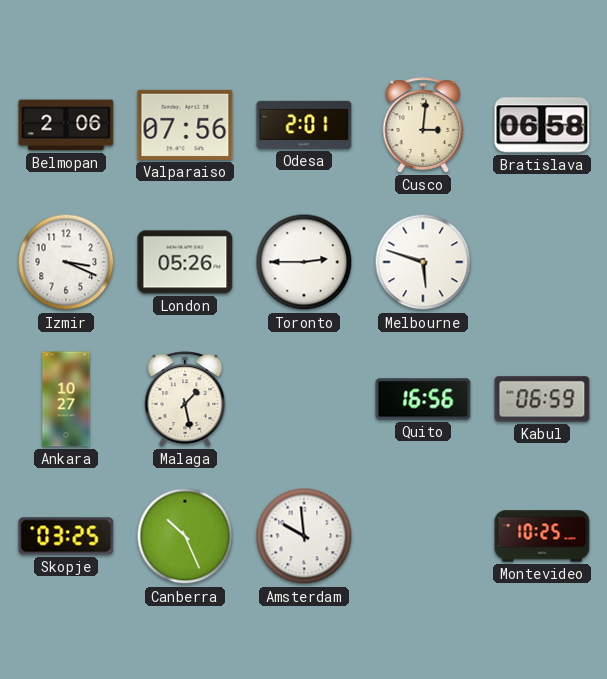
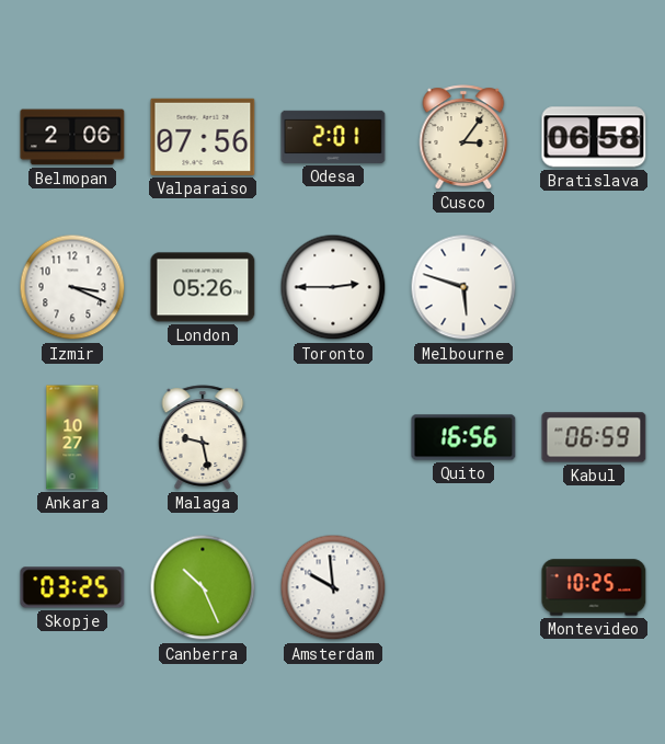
Cusco: 3:01 -> 3:06 (463, 137)
Malaga: 1:28 -> 9:28 (203, 437)
